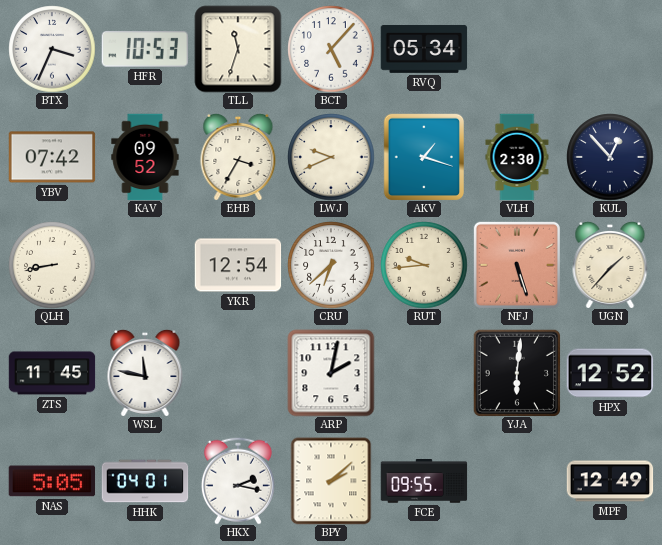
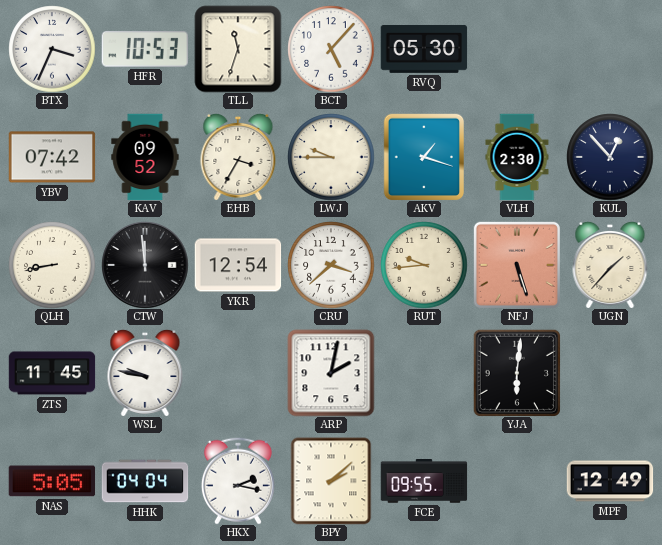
RVQ: 05:34 -> 05:30 (424, 49)
LWJ: 9:41 -> 9:45 (331, 157)
CTW: none -> 11:59 (145, 265)
CRU: 6:38 -> 3:38 (331, 265)
WSL: 11:47 -> 9:47 (145, 373)
HPX: 12:52 -> none (610, 373)
HHK: 04:01 -> 04:04 (145, 481)
